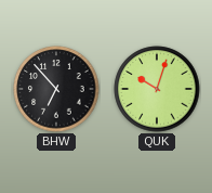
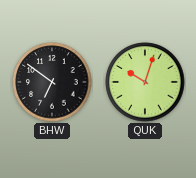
BHW: 6:53 -> 6:51 (52, 82)
